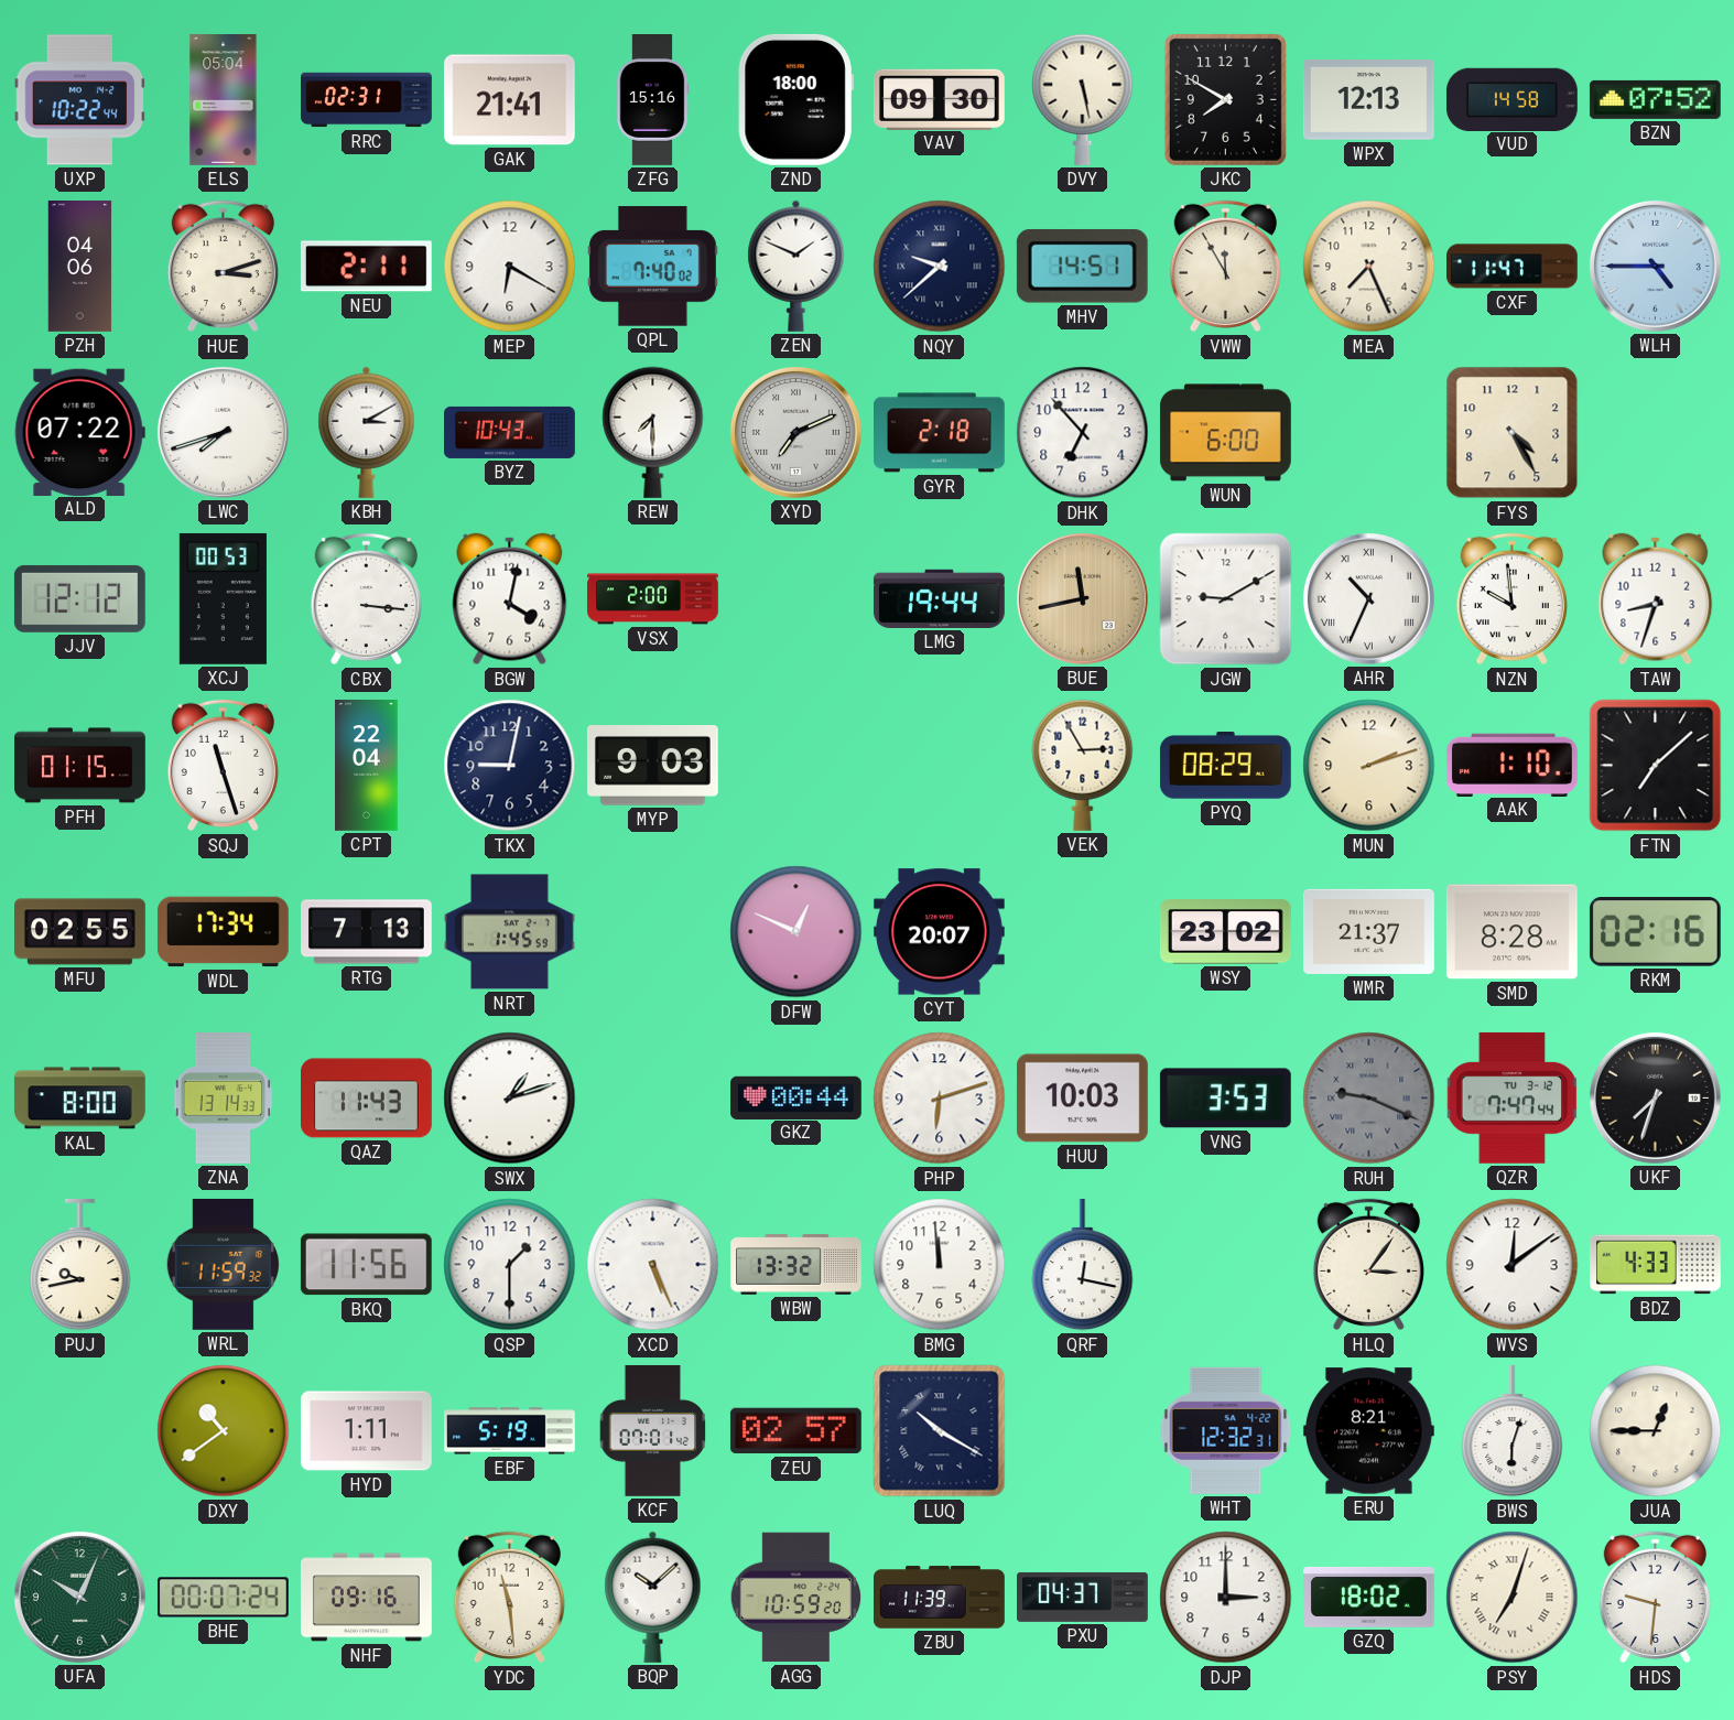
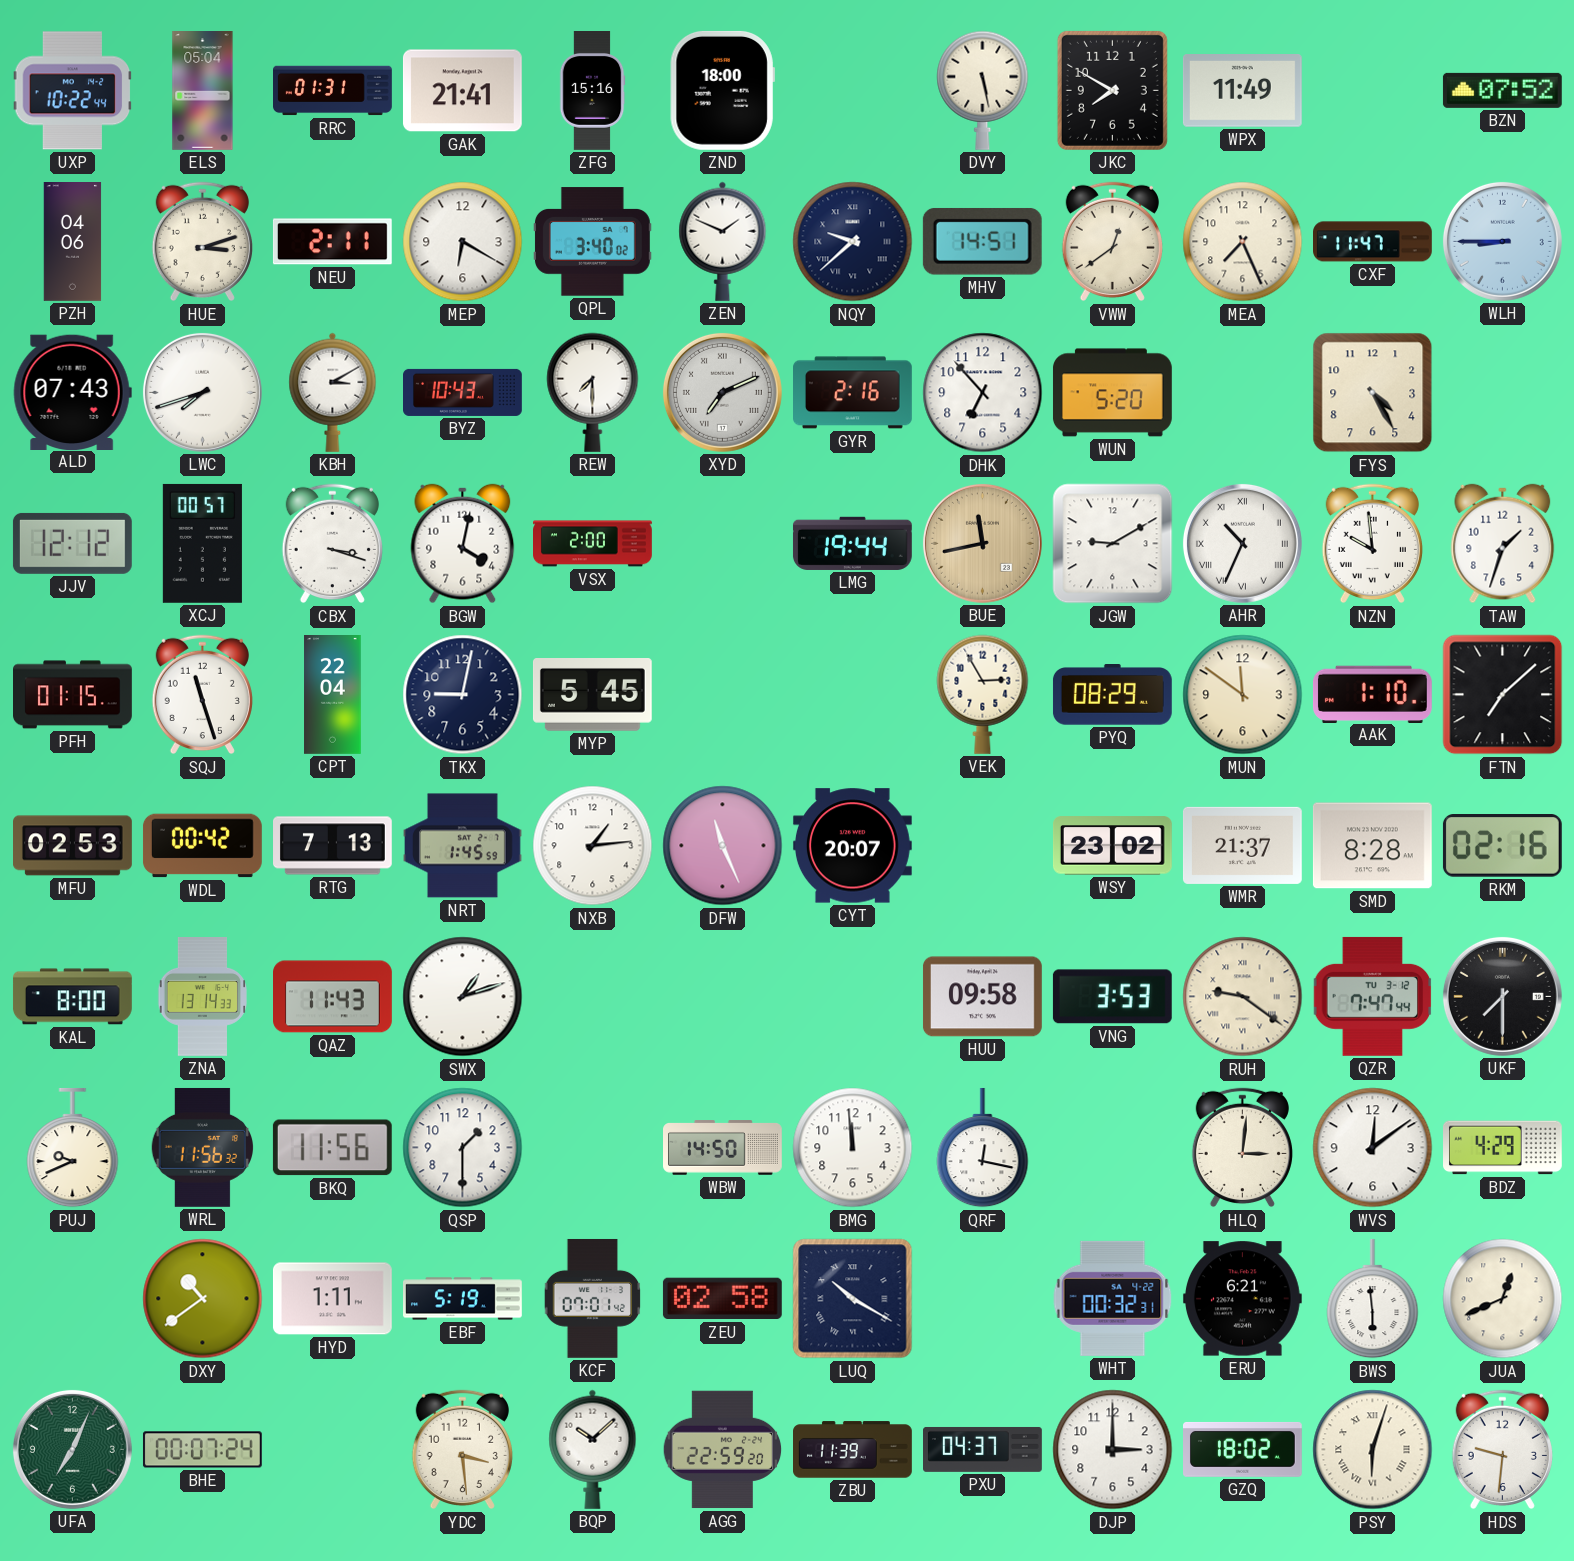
RRC: 02:31 -> 01:31 (333, 91)
VAV: 09:30 -> none (939, 99)
WPX: 12:13 -> 11:49 (1242, 91)
VUD: 14:58 -> none (1511, 99)
QPL: 7:40 -> 3:40 (592, 242)
VWW: 11:55 -> 12:39 (1112, 242)
WLH: 4:45 -> 8:45 (1502, 241)
ALD: 07:22 -> 07:43 (72, 392)
GYR: 2:18 -> 2:16 (853, 393)
WUN: 6:00 -> 5:20 (1112, 393)
XCJ: 00:53 -> 00:57 (202, 543)
CBX: 3:16 -> 3:18 (332, 544)
TAW: 8:33 -> 1:33 (1503, 544)
MYP: 9:03 -> 5:45 (592, 695)
MUN: 2:12 -> 11:51 (1243, 695)
MFU: 02:55 -> 02:53 (73, 846)
WDL: 17:34 -> 00:42 (202, 846)
NXB: none -> 1:14 (593, 846)
DFW: 12:49 -> 11:26 (723, 846)
GKZ: 00:44 -> none (796, 1097)
PHP: 6:12 -> none (940, 1099)
HUU: 10:03 -> 09:58 (982, 997)
RUH: 9:19 -> 9:21 (1243, 997)
RUH dial: grey -> cream (1243, 997)
UKF: 7:33 -> 7:30 (1502, 996)
PUJ: 9:43 -> 9:41 (73, 1148)
WRL: 11:59 -> 11:56 (202, 1147)
XCD: 5:26 -> none (653, 1265)
WBW: 13:32 -> 14:50 (723, 1148)
HLQ: 3:06 -> 3:01 (1242, 1148)
BDZ: 4:33 -> 4:29 (1503, 1148)
ZEU: 02:57 -> 02:58 (722, 1299)
WHT: 12:32 -> 00:32 (1113, 1298)
ERU: 8:21 -> 6:21 (1242, 1299)
BWS: 6:03 -> 5:59 (1373, 1299)
JUA: 12:45 -> 12:41 (1503, 1299)
UFA: 10:04 -> 7:04 (72, 1449)
NHF: 09:16 -> none (366, 1598)
YDC: 11:29 -> 3:29 (462, 1450)
AGG: 10:59 -> 22:59 (723, 1450)
PSY: 7:03 -> 6:03 (1373, 1450)
